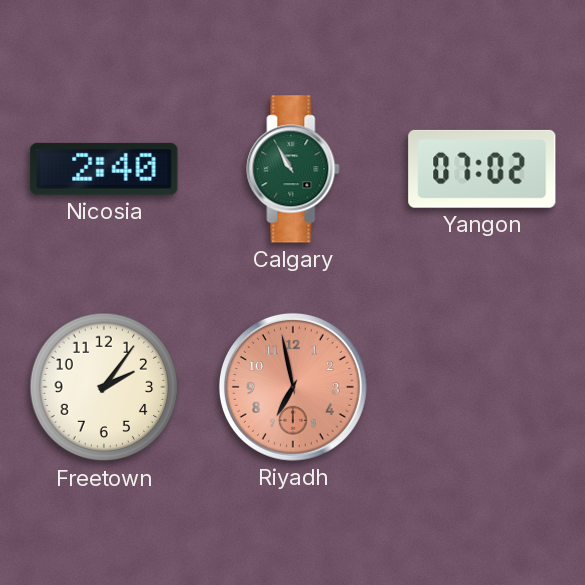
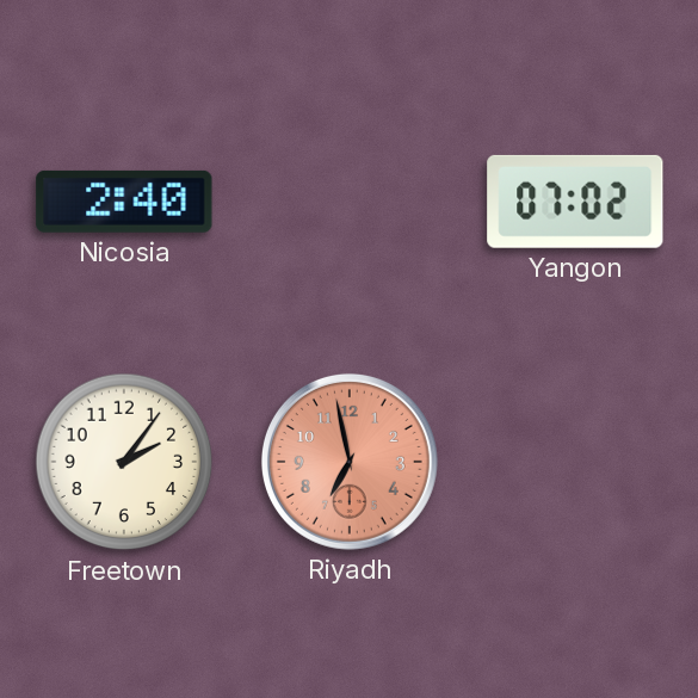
Calgary: 10:55 -> none (293, 169)
